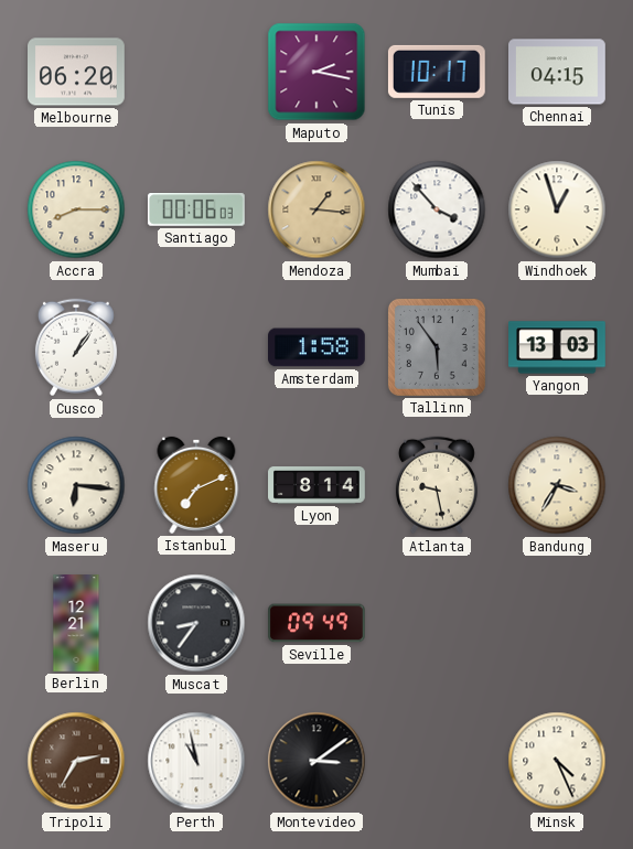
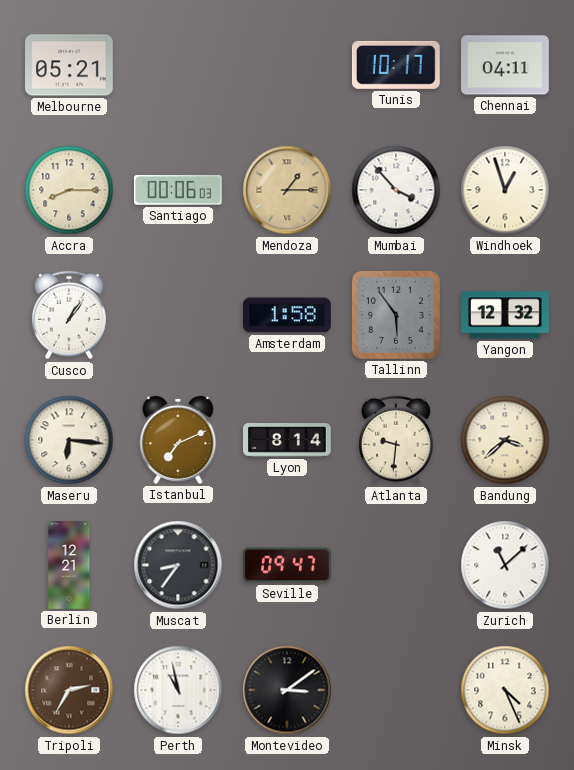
Melbourne: 06:20 -> 05:21 (70, 65)
Maputo: 2:17 -> none (316, 72)
Chennai: 04:15 -> 04:11 (506, 65)
Mendoza: 1:16 -> 1:15 (287, 190)
Yangon: 13:03 -> 12:32 (506, 315)
Atlanta: 9:28 -> 9:31 (396, 440)
Bandung: 3:35 -> 3:38 (505, 440)
Seville: 09:49 -> 09:47 (288, 565)
Zurich: none -> 11:08 (505, 565)
